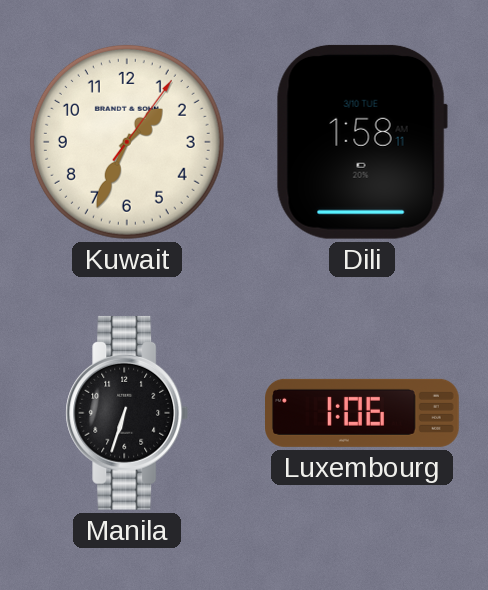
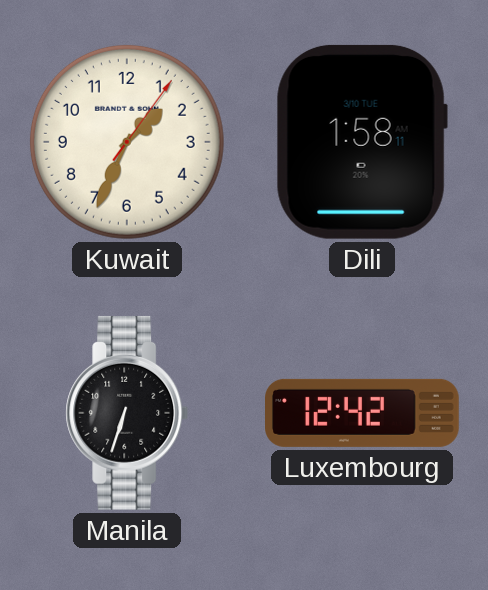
Luxembourg: 1:06 -> 12:42 (363, 413)
